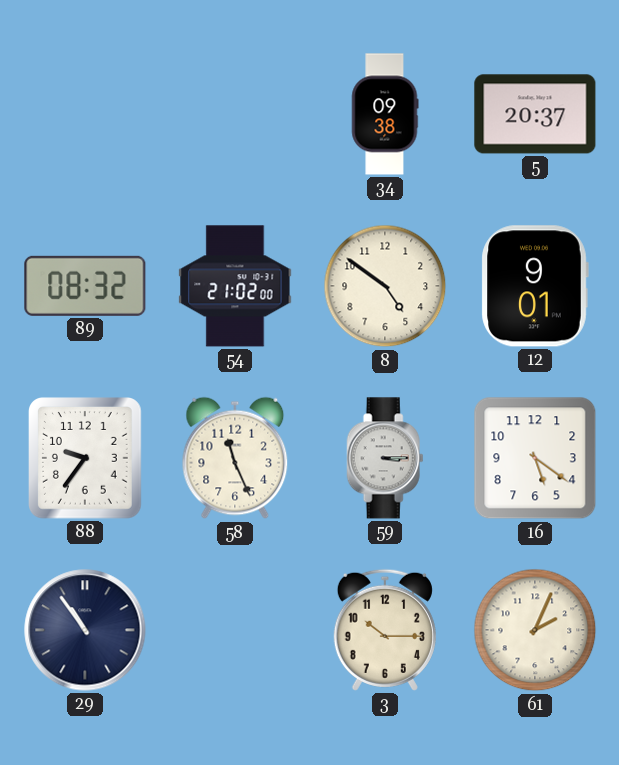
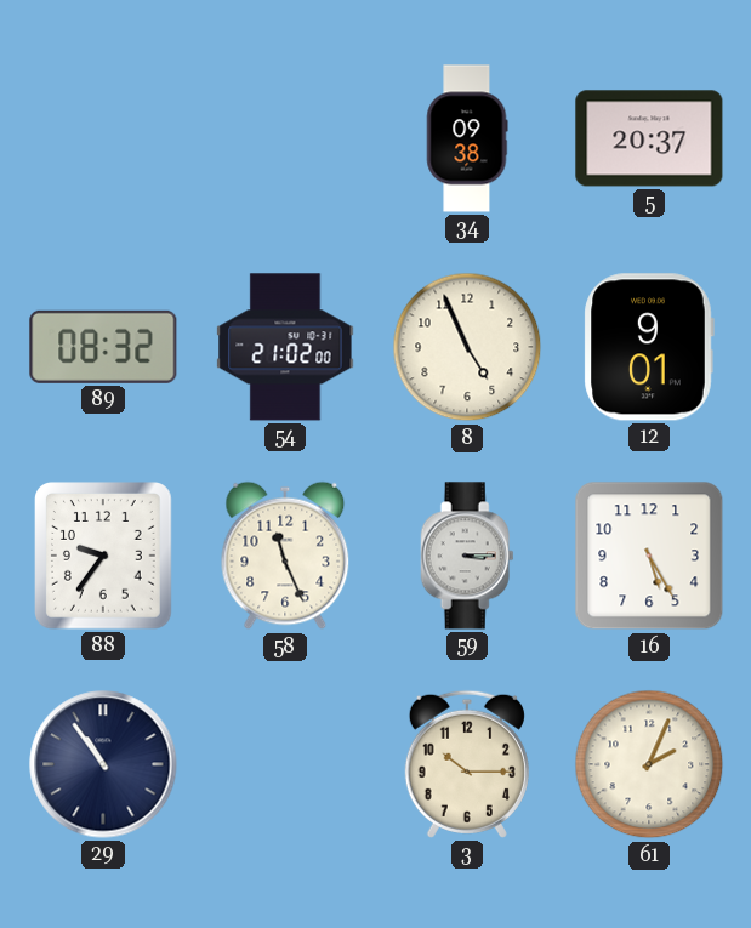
8: 4:51 -> 4:56 (467, 347)
16: 5:21 -> 5:25 (649, 556)
